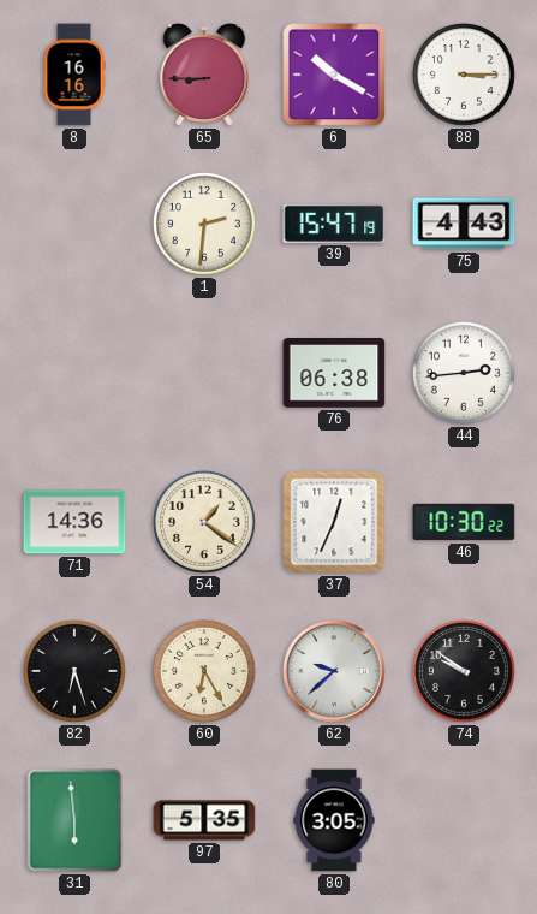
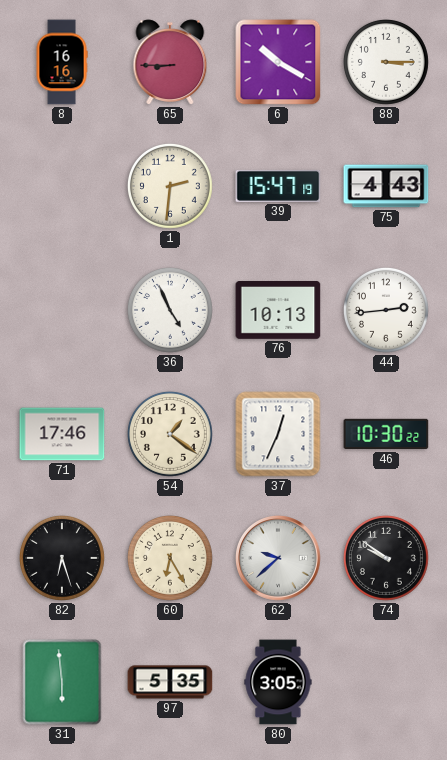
36: none -> 4:56 (170, 310)
76: 06:38 -> 10:13 (278, 311)
71: 14:36 -> 17:46 (62, 434)
